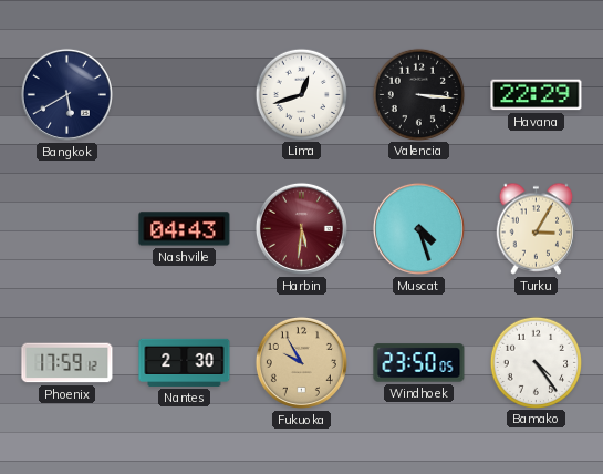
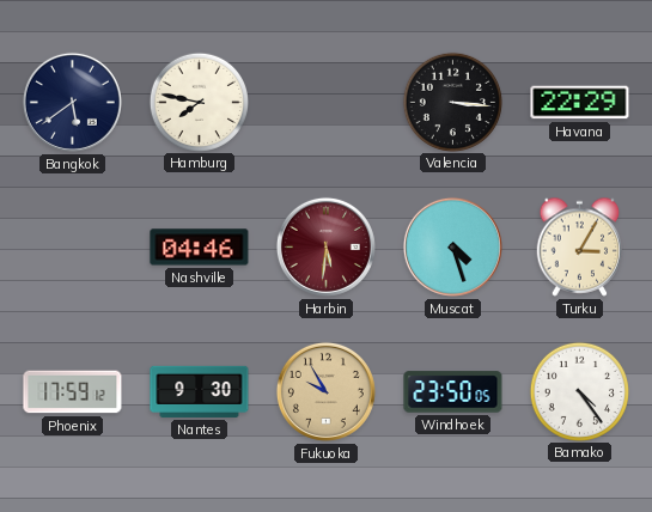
Bangkok: 5:40 -> 5:39 (72, 102)
Hamburg: none -> 7:47 (199, 102)
Lima: 12:42 -> none (301, 94)
Nashville: 04:43 -> 04:46 (200, 248)
Nantes: 2:30 -> 9:30 (200, 391)
